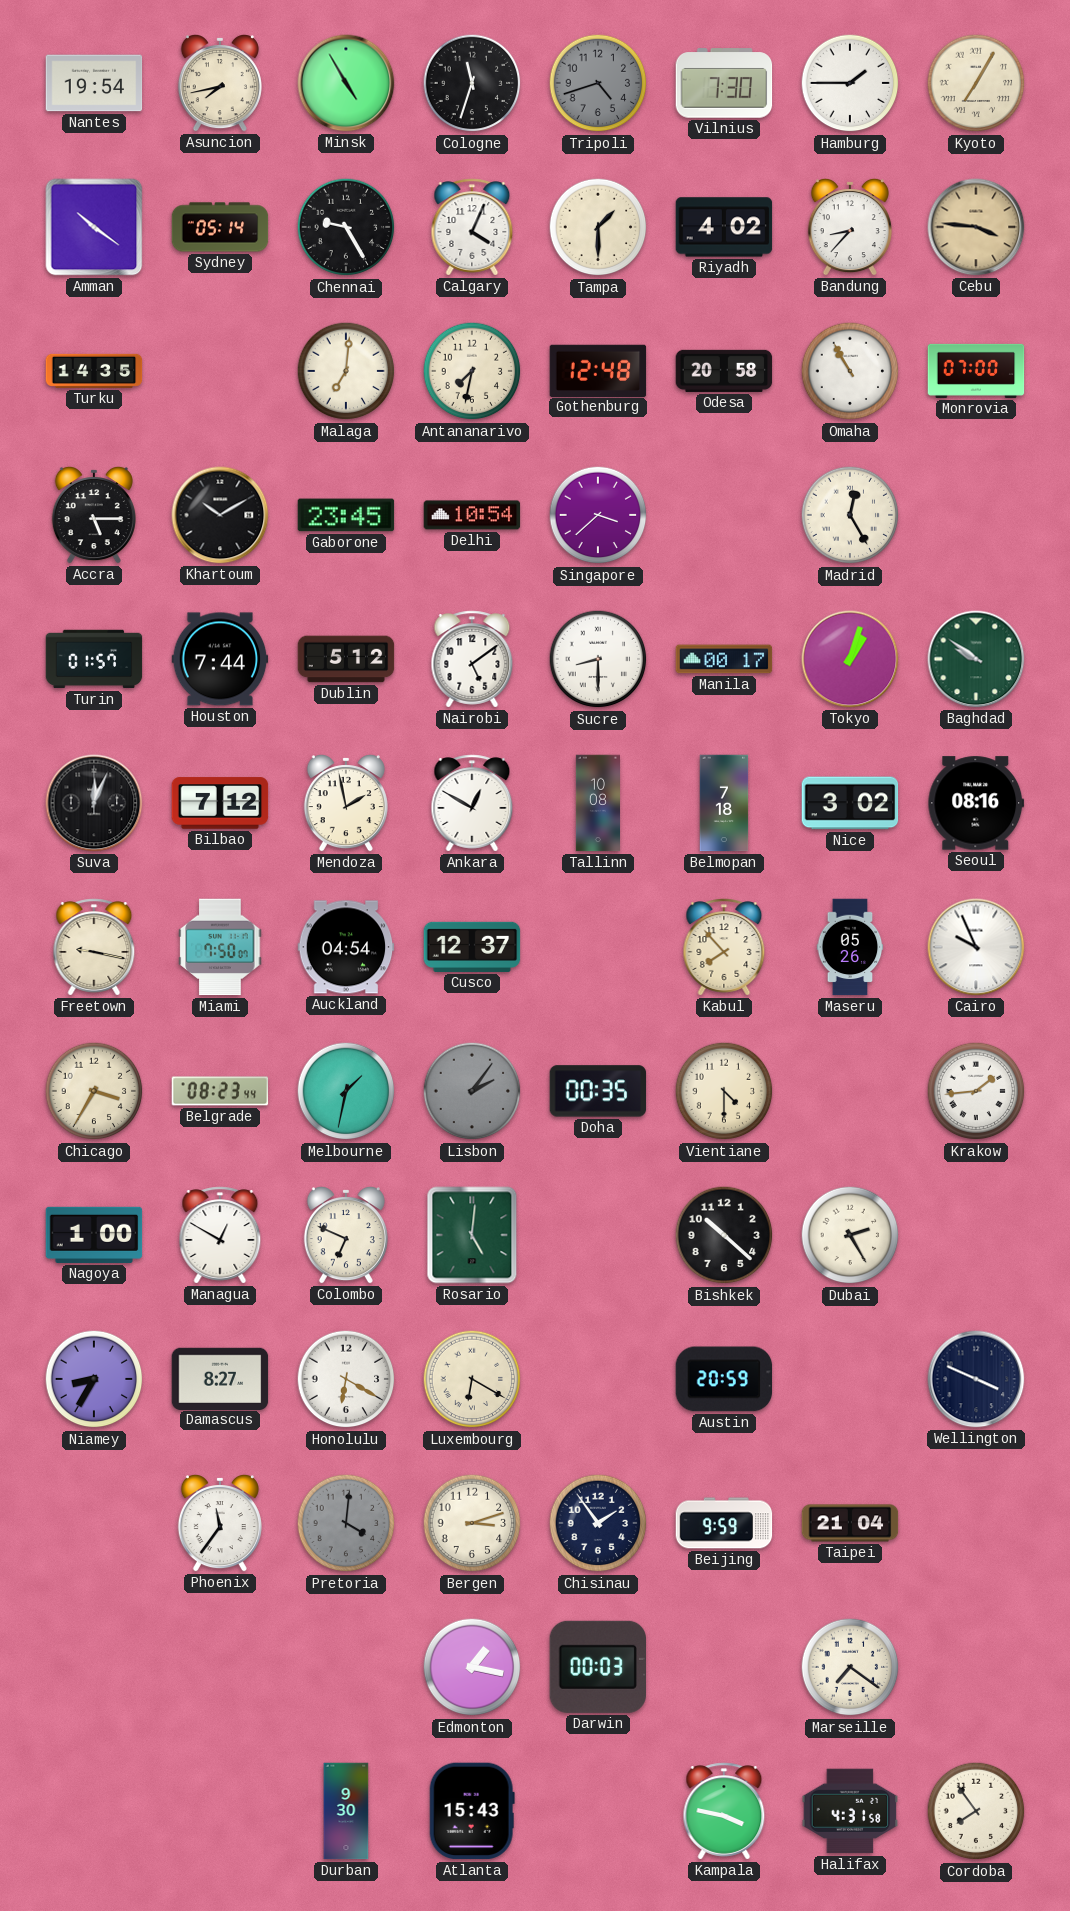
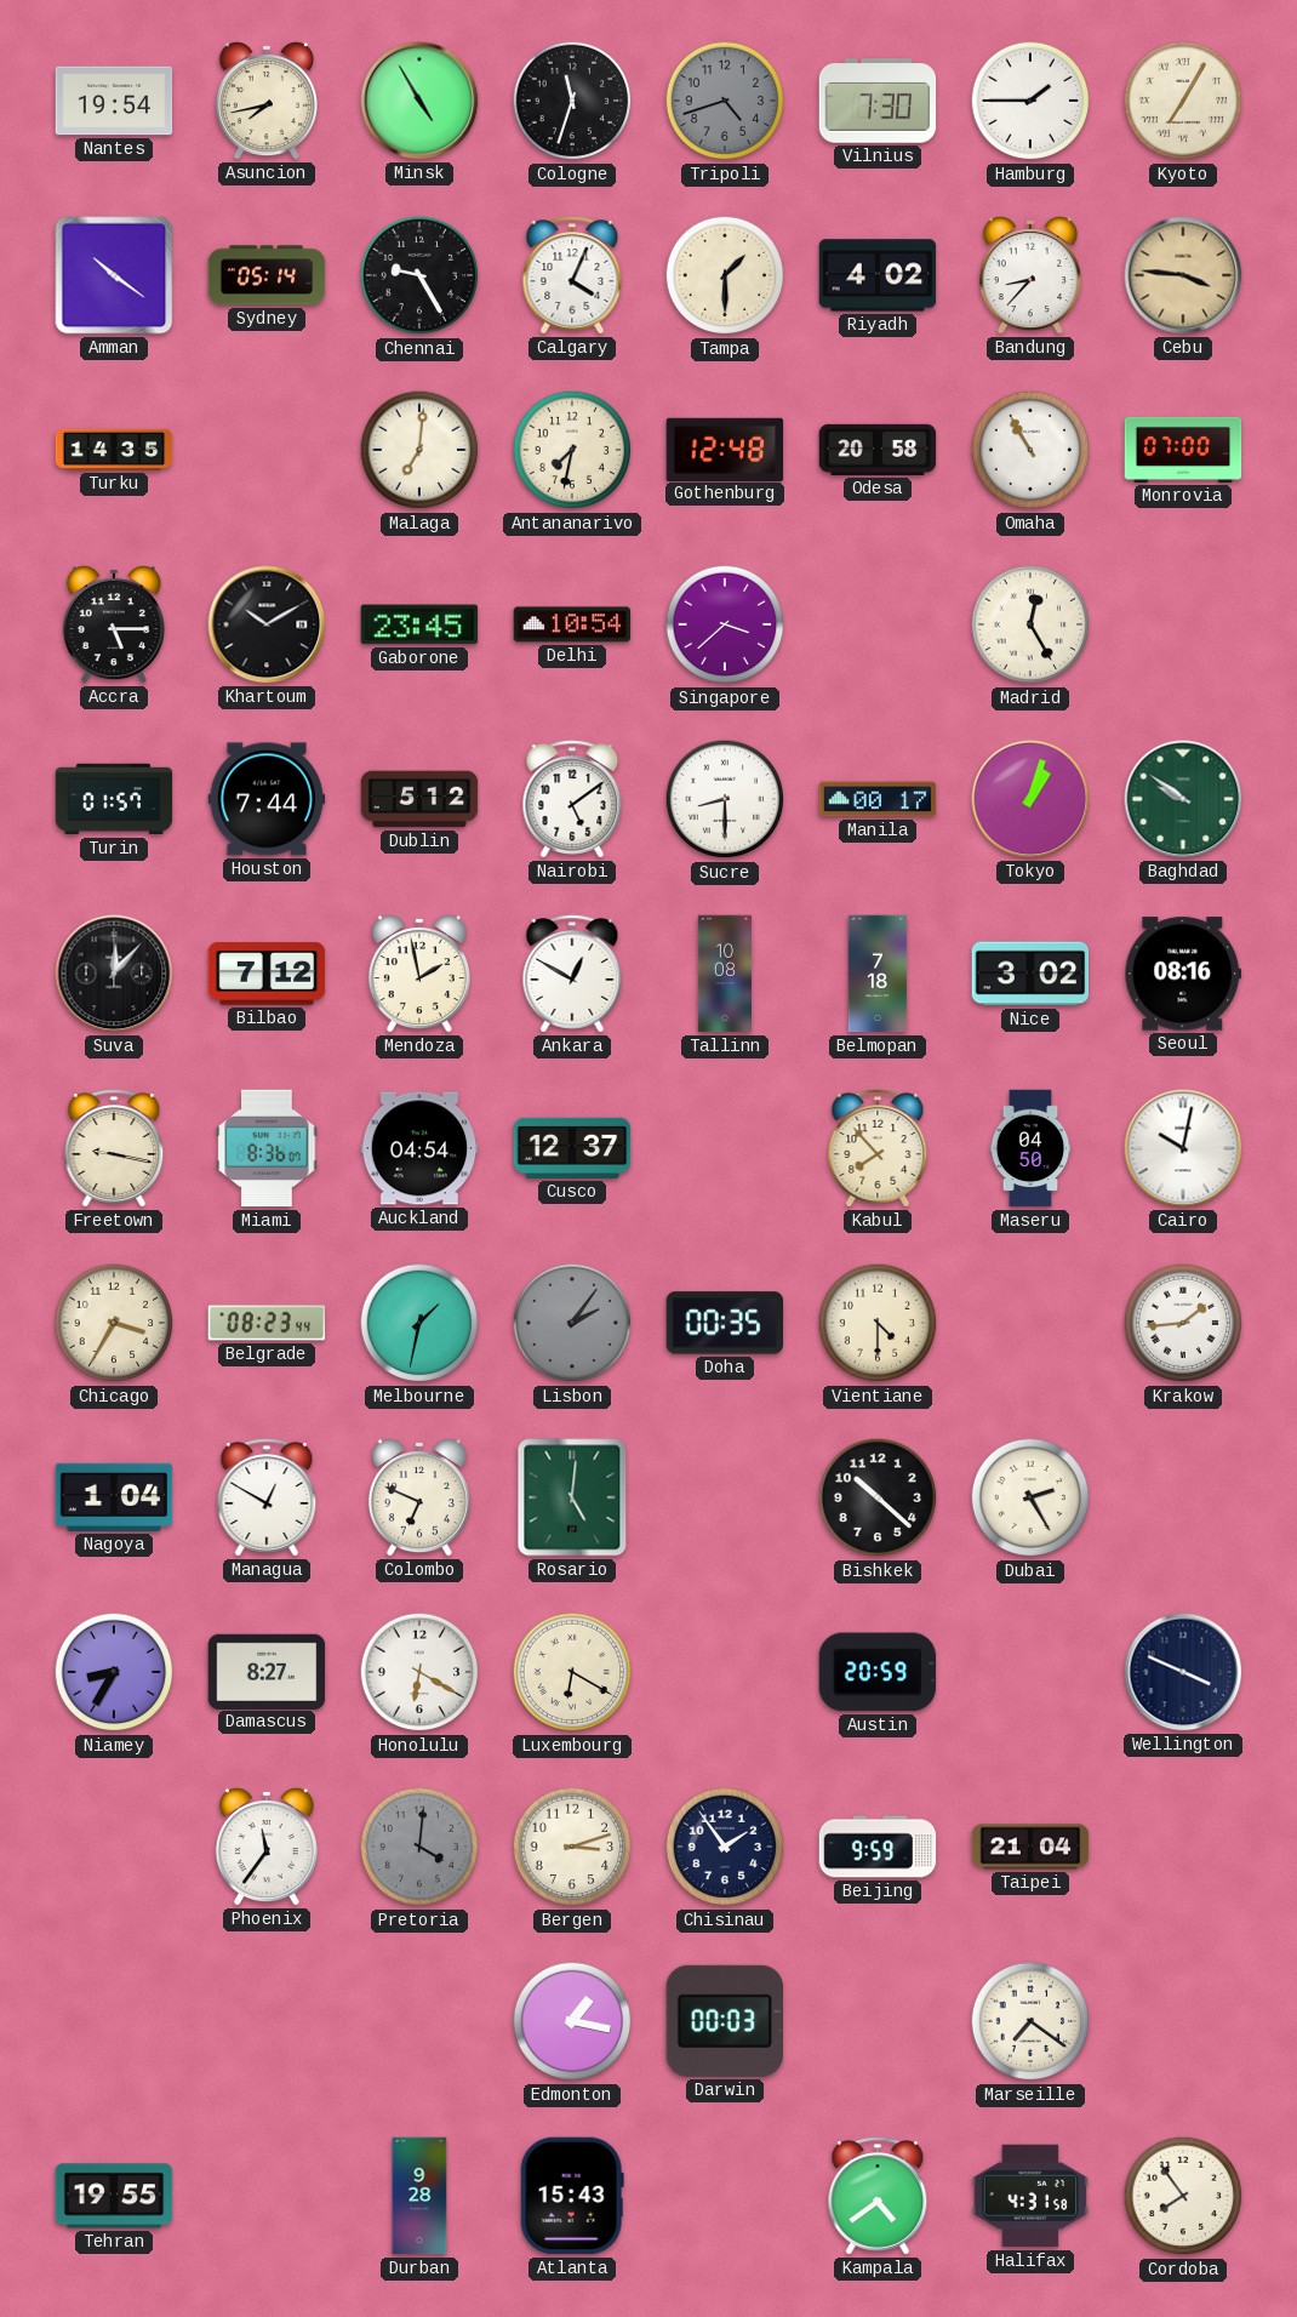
Suva: 12:04 -> 12:07 (114, 974)
Miami: 7:50 -> 8:36 (267, 1148)
Maseru: 05:26 -> 04:50 (1030, 1148)
Cairo: 9:56 -> 10:02 (1183, 1148)
Nagoya: 1:00 -> 1:04 (114, 1497)
Tehran: none -> 19:55 (114, 2196)
Durban: 9:30 -> 9:28 (419, 2196)
Kampala: 3:47 -> 4:39 (878, 2196)
